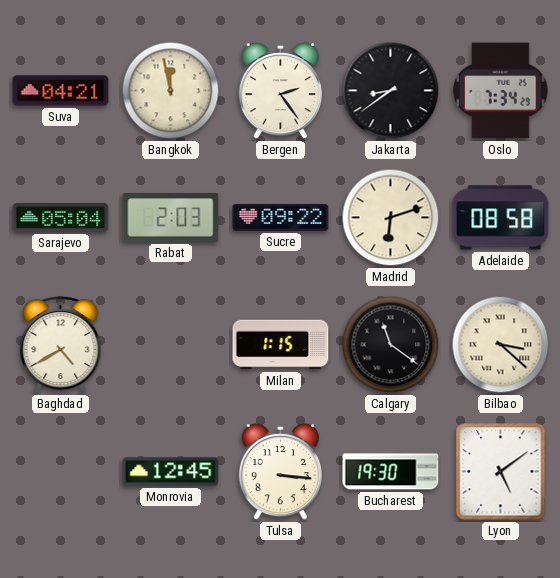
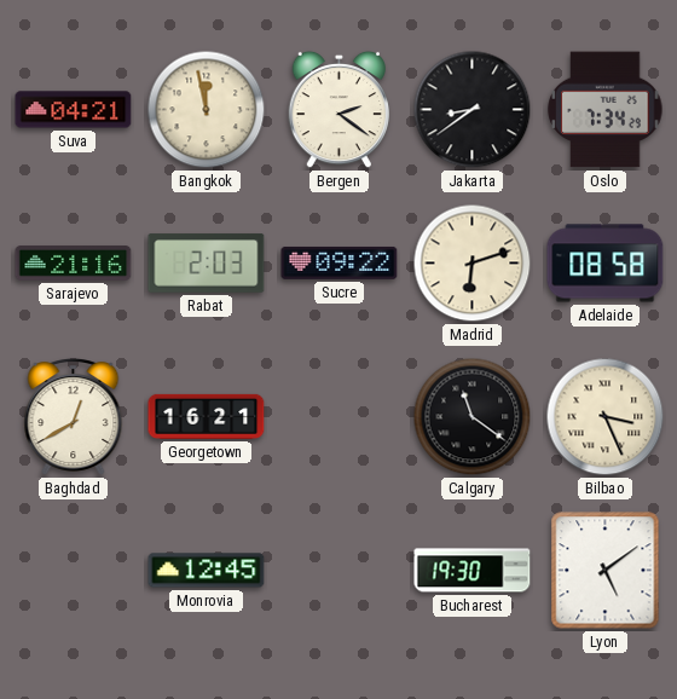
Bergen: 2:24 -> 2:21 (338, 110)
Sarajevo: 05:04 -> 21:16 (74, 264)
Baghdad: 4:40 -> 12:40 (74, 417)
Georgetown: none -> 16:21 (207, 416)
Milan: 1:15 -> none (281, 345)
Bilbao: 3:22 -> 3:26 (606, 417)
Tulsa: 3:16 -> none (280, 472)
